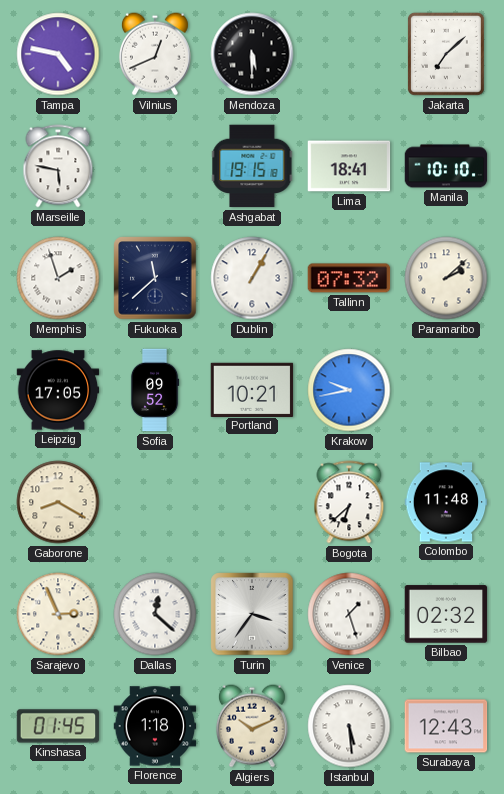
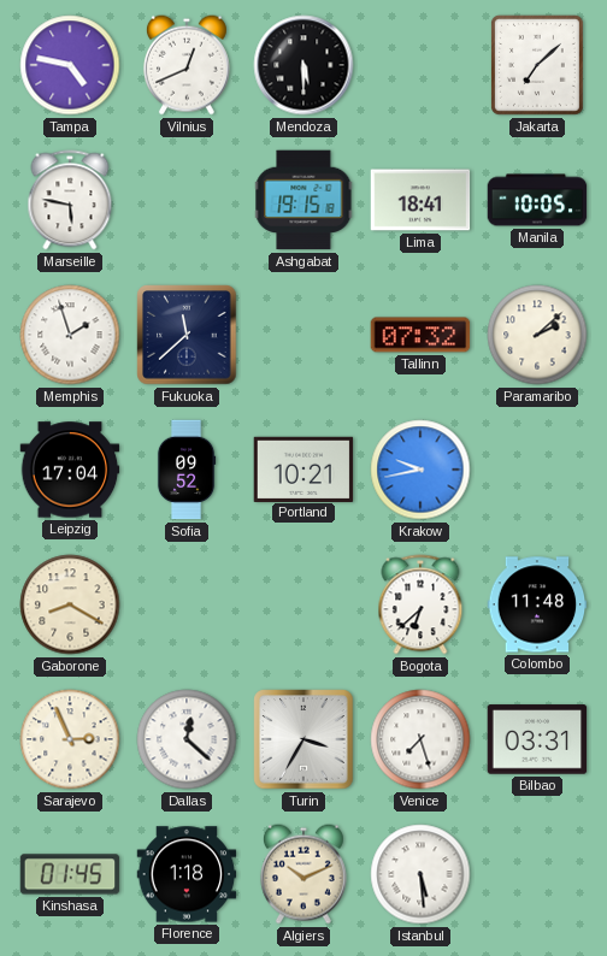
Manila: 10:10 -> 10:05 (537, 200)
Dublin: 1:05 -> none (252, 278)
Leipzig: 17:05 -> 17:04 (70, 470)
Turin: 3:36 -> 3:35 (303, 739)
Venice: 1:27 -> 7:27 (420, 739)
Bilbao: 02:32 -> 03:31 (537, 739)
Surabaya: 12:43 -> none (446, 726)
